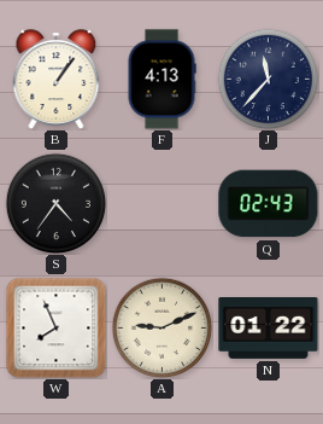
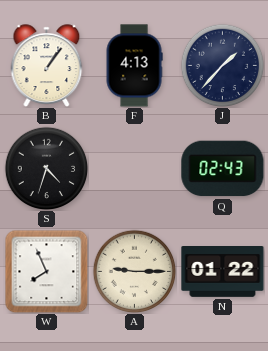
J: 11:37 -> 1:37 (222, 65)
S: 4:36 -> 4:33 (46, 168)
A: 9:11 -> 9:15 (134, 271)
